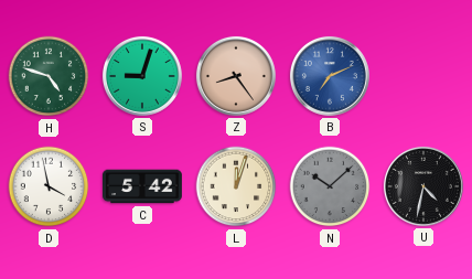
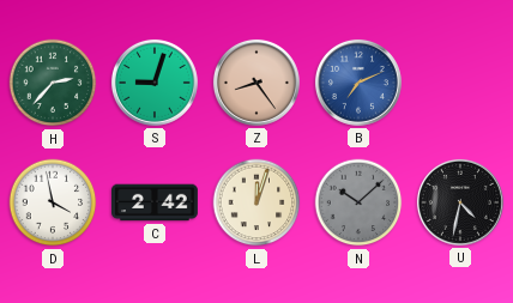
H: 4:48 -> 2:37 (53, 83)
C: 5:42 -> 2:42 (156, 202)
